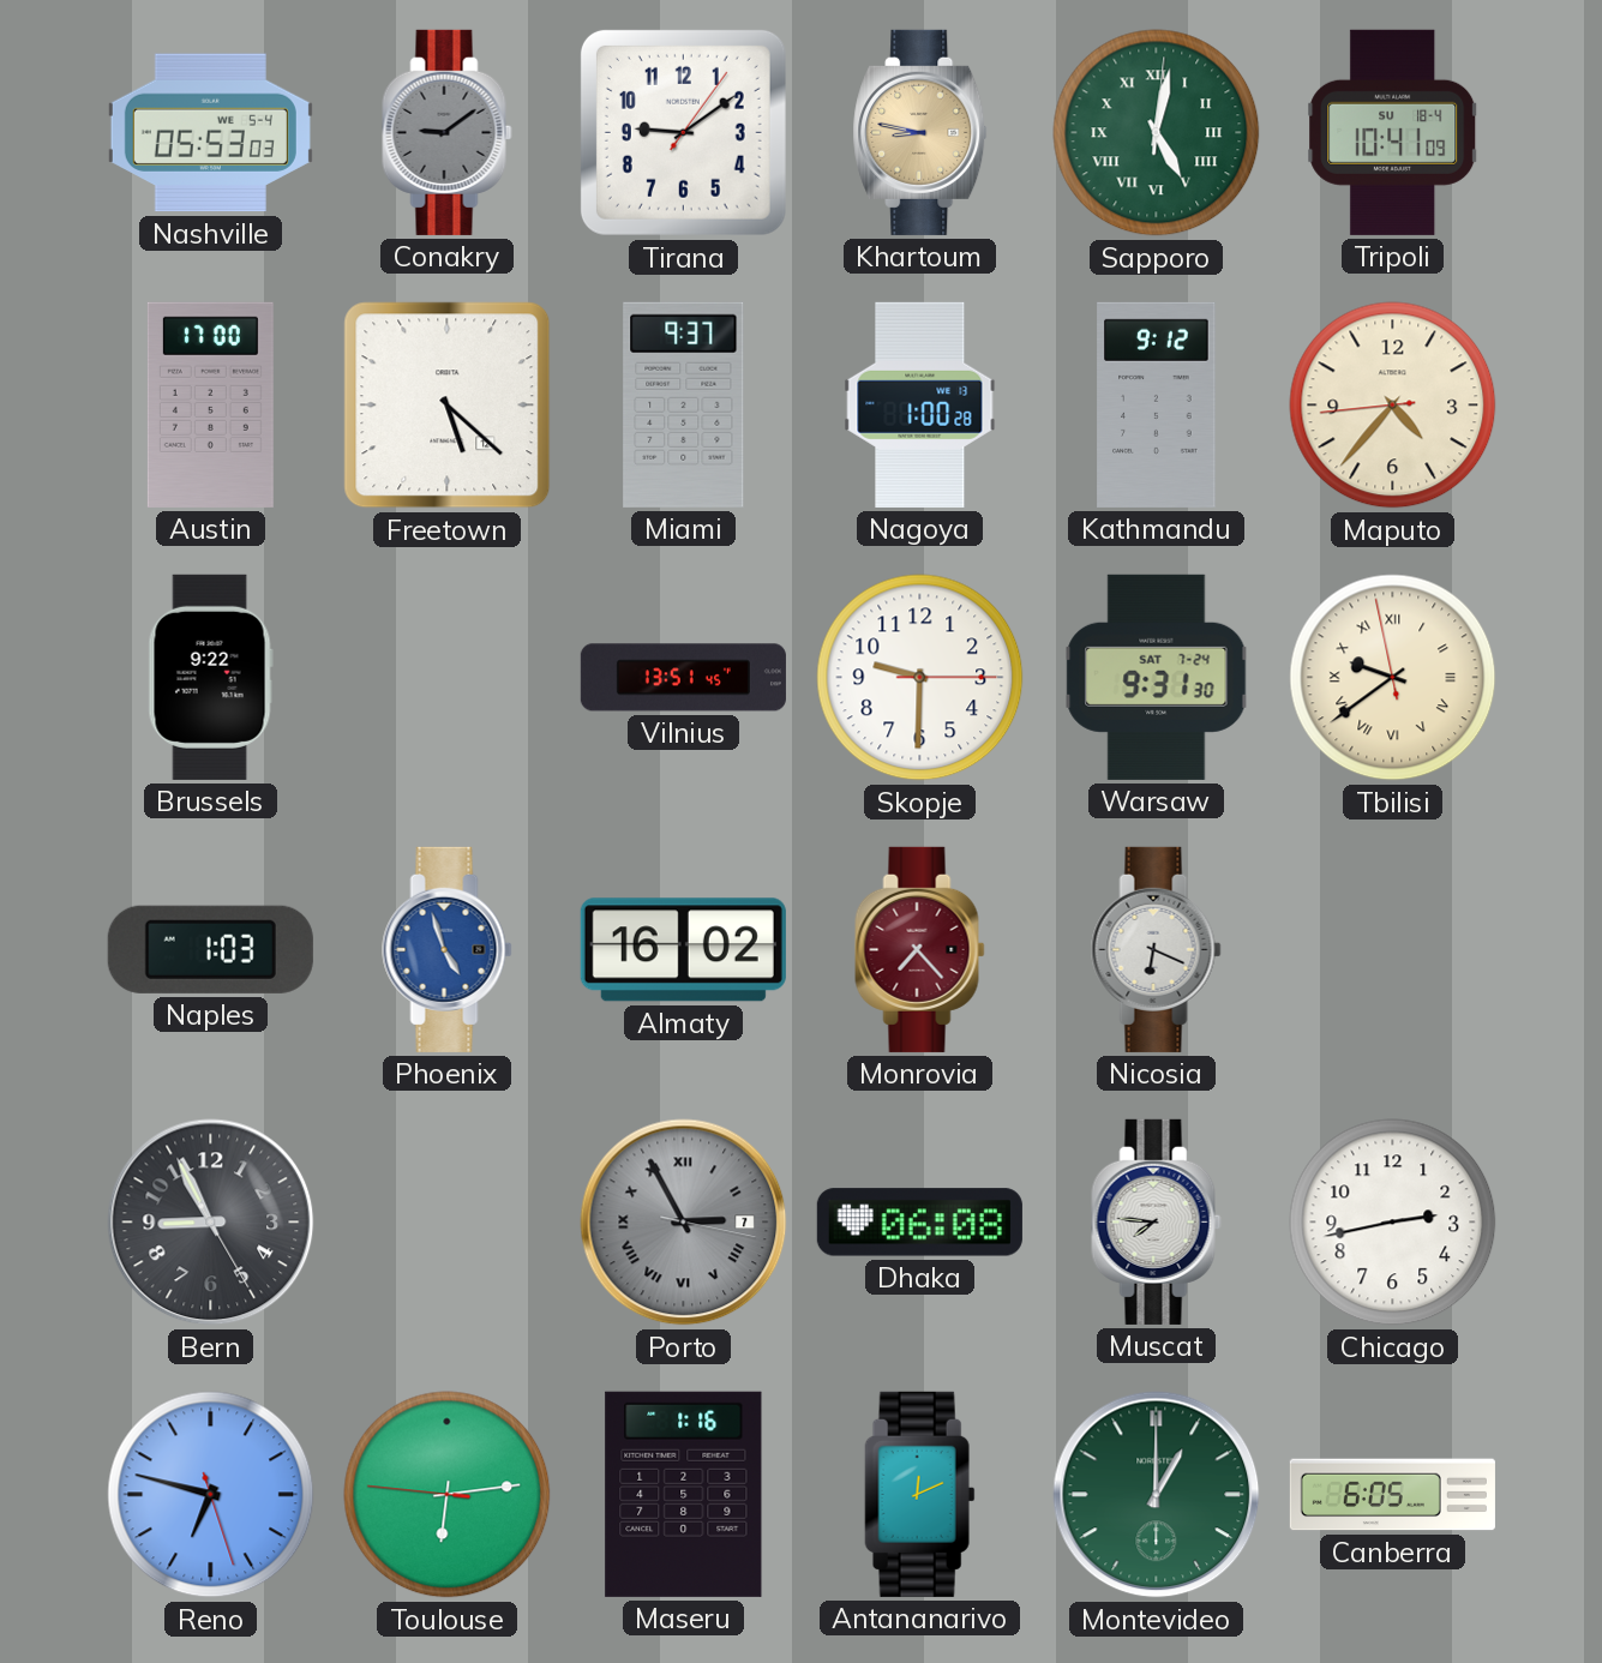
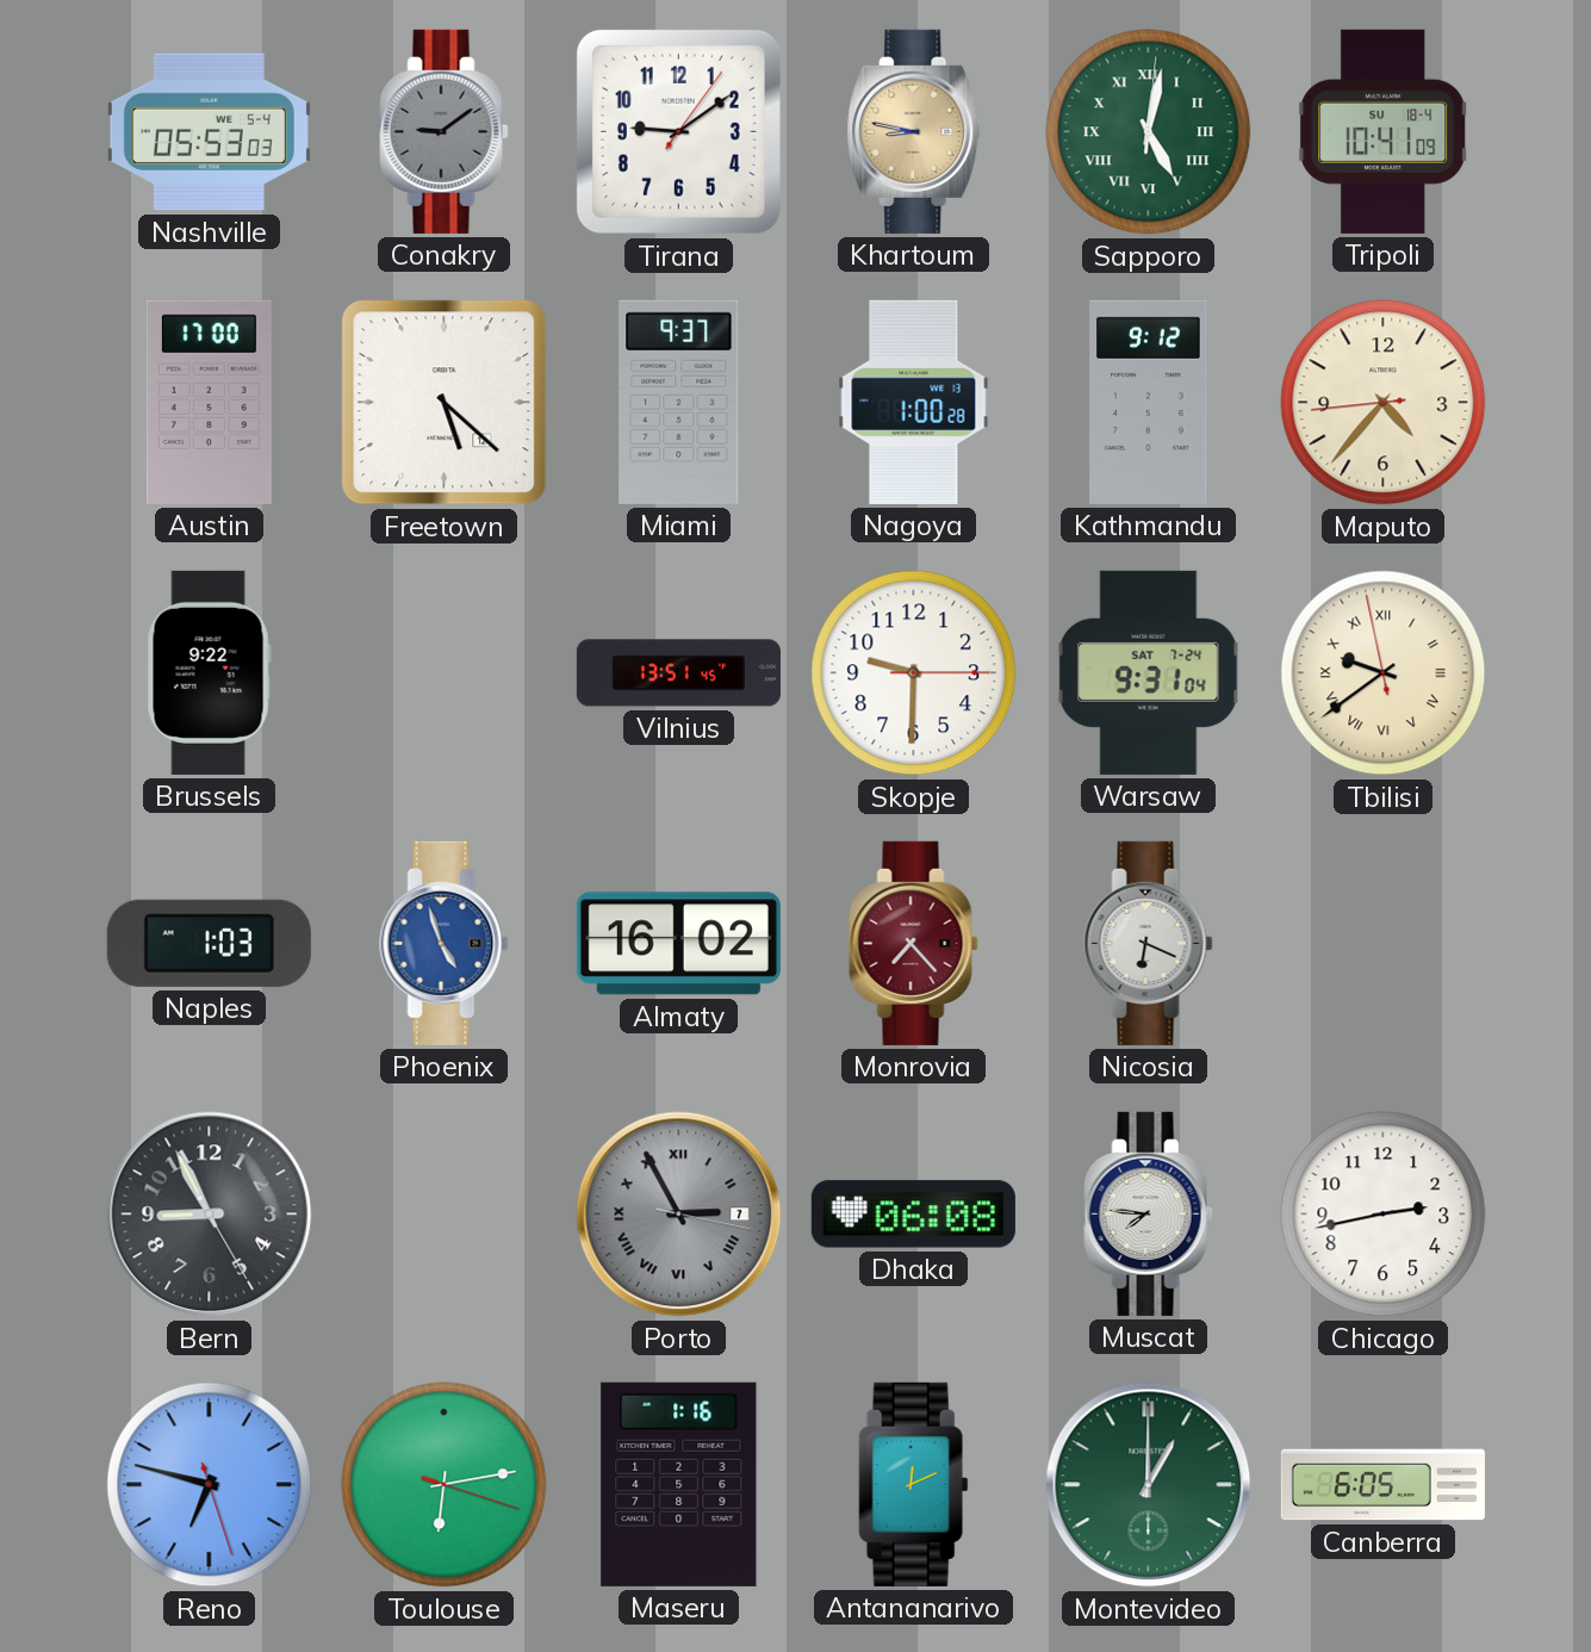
Warsaw: 9:31:30 -> 9:31:04 (1149, 672)
Toulouse: 6:13:46 -> 6:13:18 (445, 1485)
